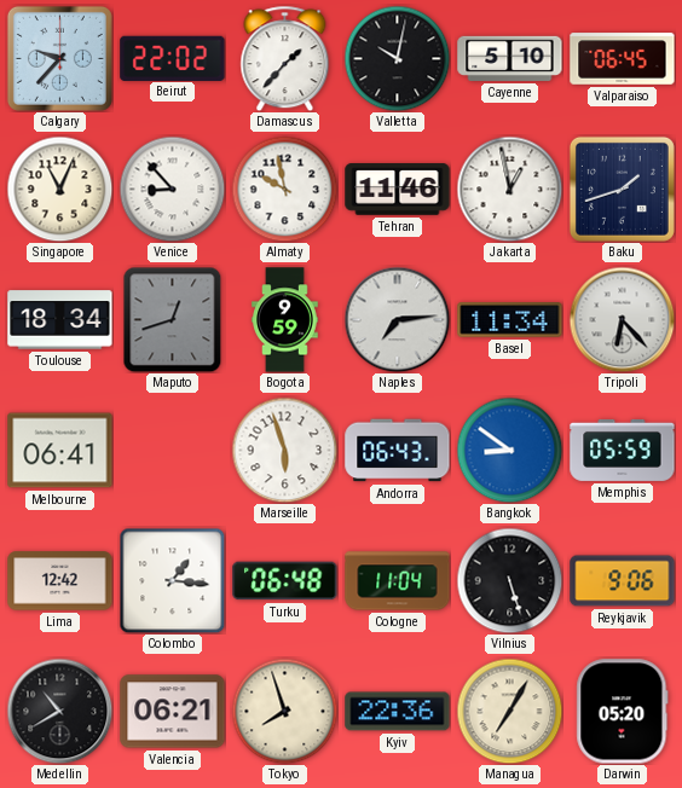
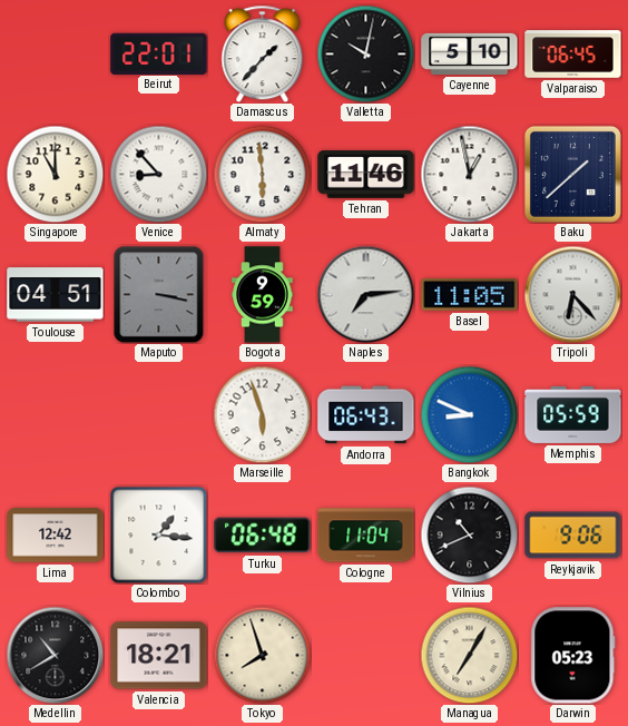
Calgary: 9:37 -> none (59, 58)
Beirut: 22:02 -> 22:01 (159, 53)
Singapore: 11:04 -> 11:00 (55, 174)
Almaty: 9:58 -> 5:59 (262, 174)
Baku: 1:42 -> 1:38 (572, 174)
Toulouse: 18:34 -> 04:51 (56, 295)
Maputo: 12:42 -> 3:17 (159, 294)
Basel: 11:34 -> 11:05 (470, 295)
Melbourne: 06:41 -> none (60, 451)
Bangkok: 8:51 -> 8:49 (469, 414)
Vilnius: 5:27 -> 10:41 (469, 534)
Valencia: 06:21 -> 18:21 (159, 656)
Kyiv: 22:36 -> none (398, 712)
Darwin: 05:20 -> 05:23 (573, 656)
